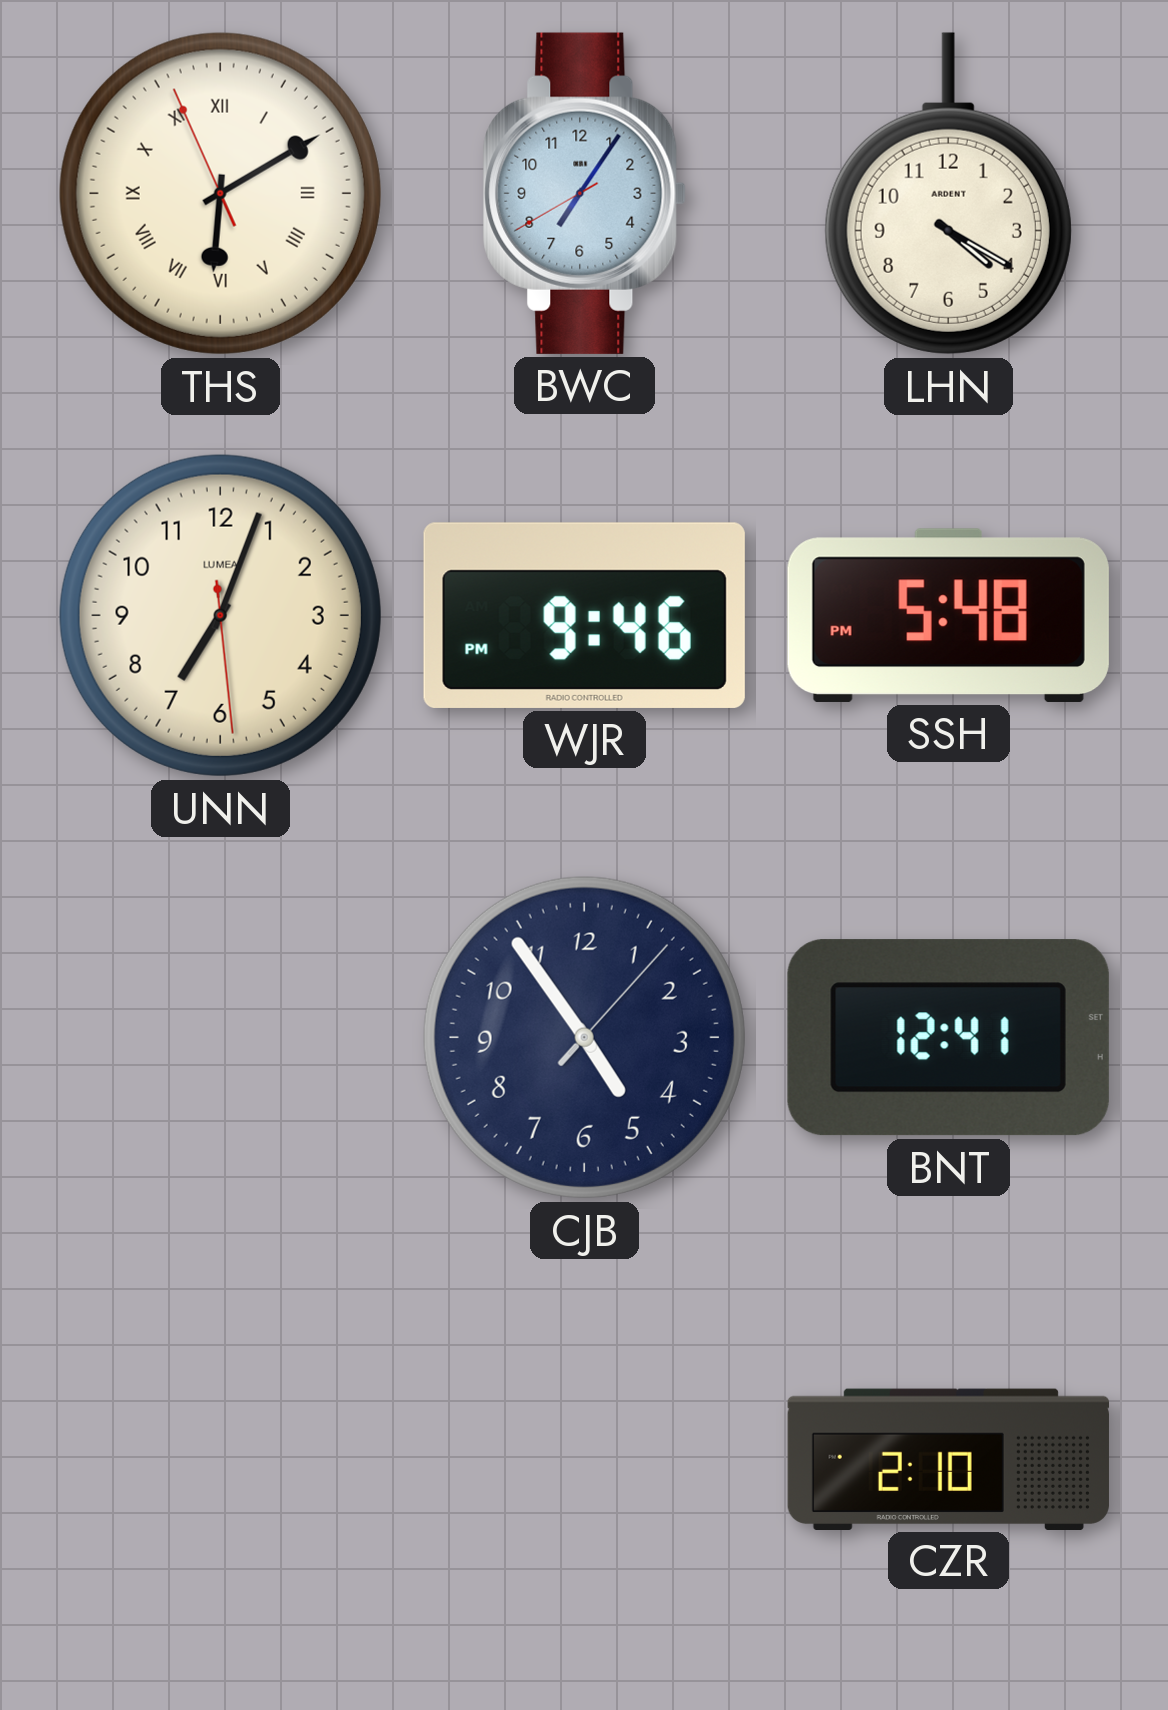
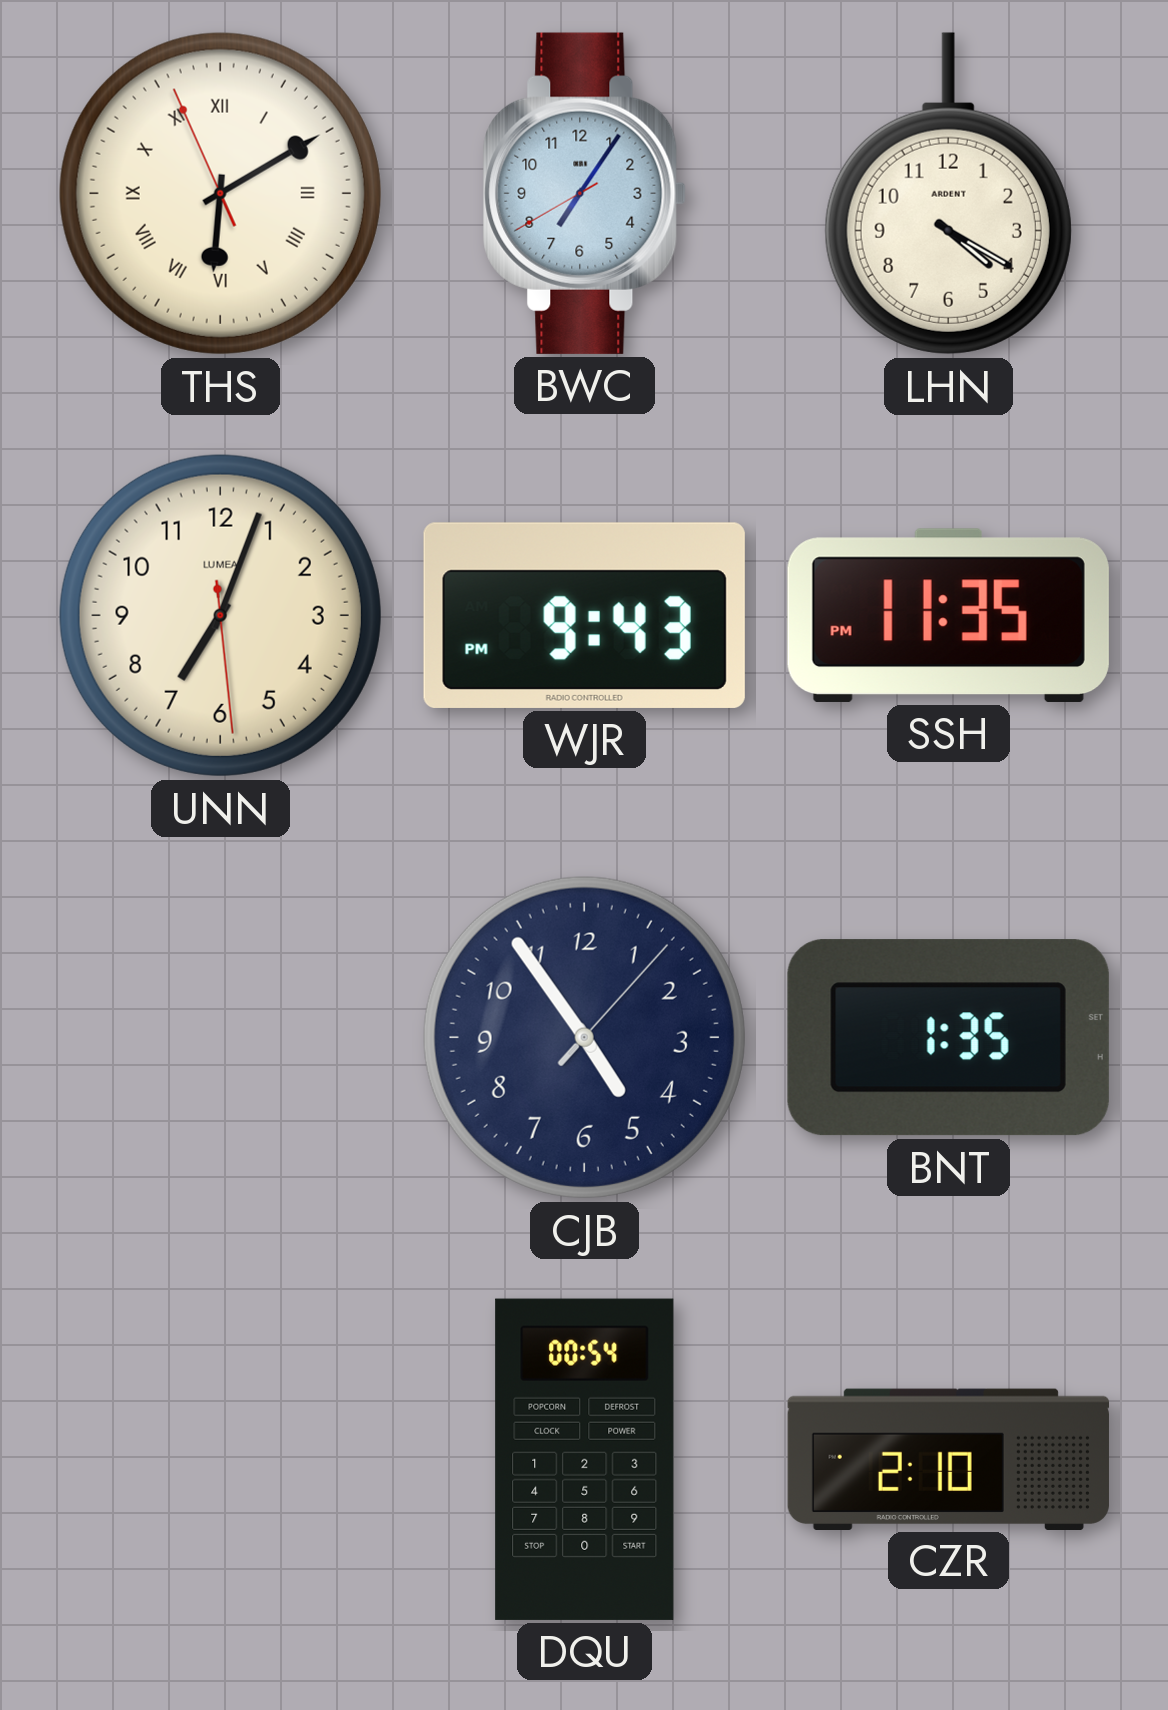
WJR: 9:46 -> 9:43 (584, 615)
SSH: 5:48 -> 11:35 (948, 615)
BNT: 12:41 -> 1:35 (948, 1038)
DQU: none -> 00:54 (585, 1459)
